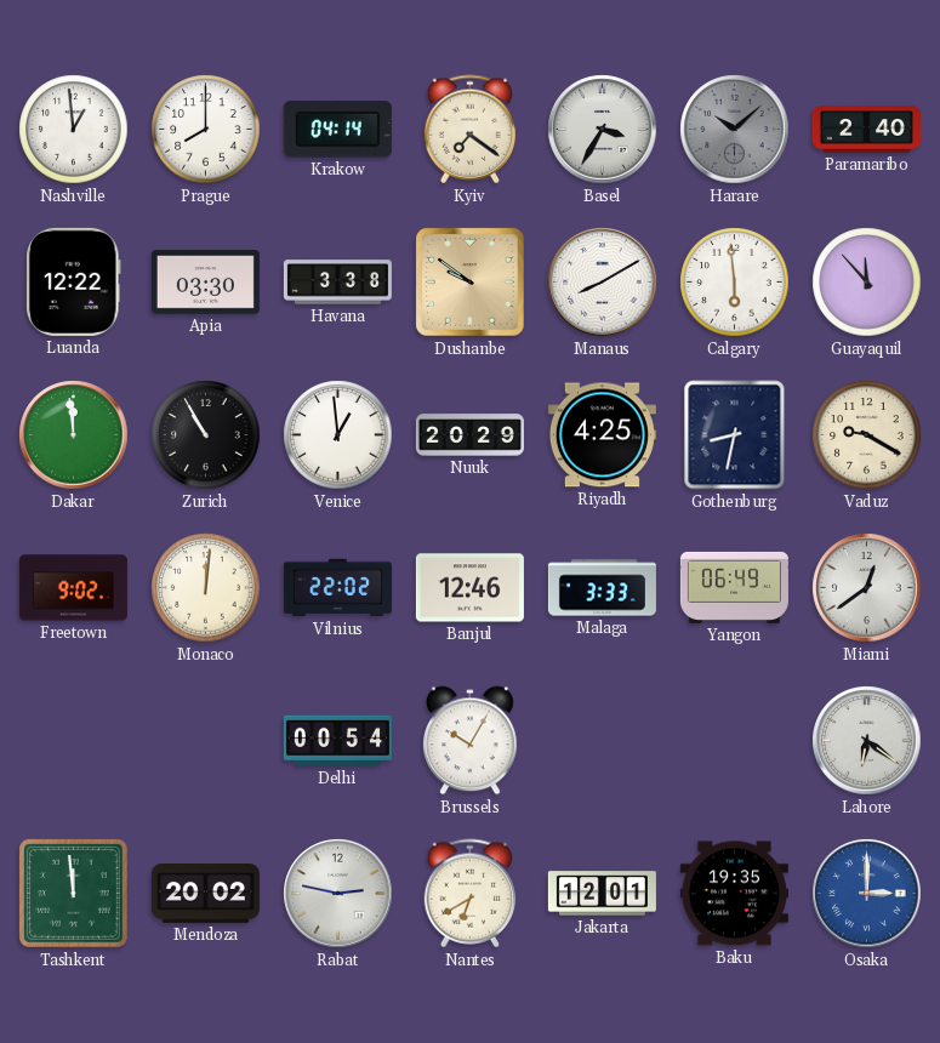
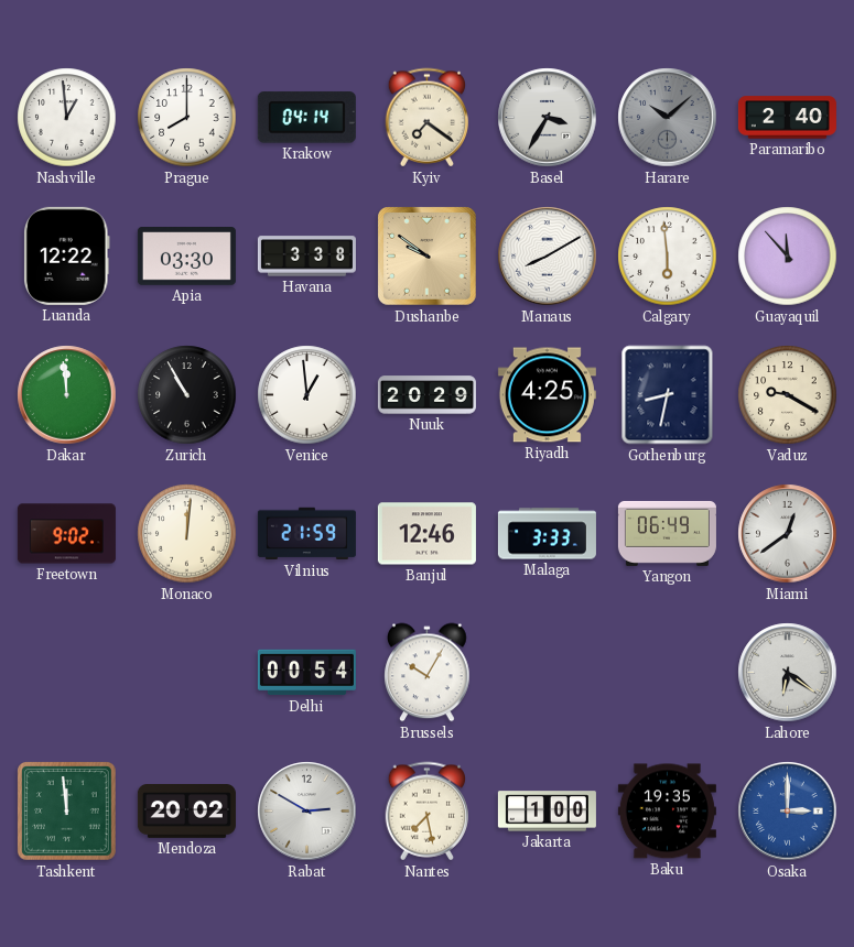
Vilnius: 22:02 -> 21:59 (306, 534)
Rabat: 2:47 -> 2:50 (307, 812)
Nantes: 6:40 -> 7:28 (428, 812)
Jakarta: 12:01 -> 1:00 (547, 812)
